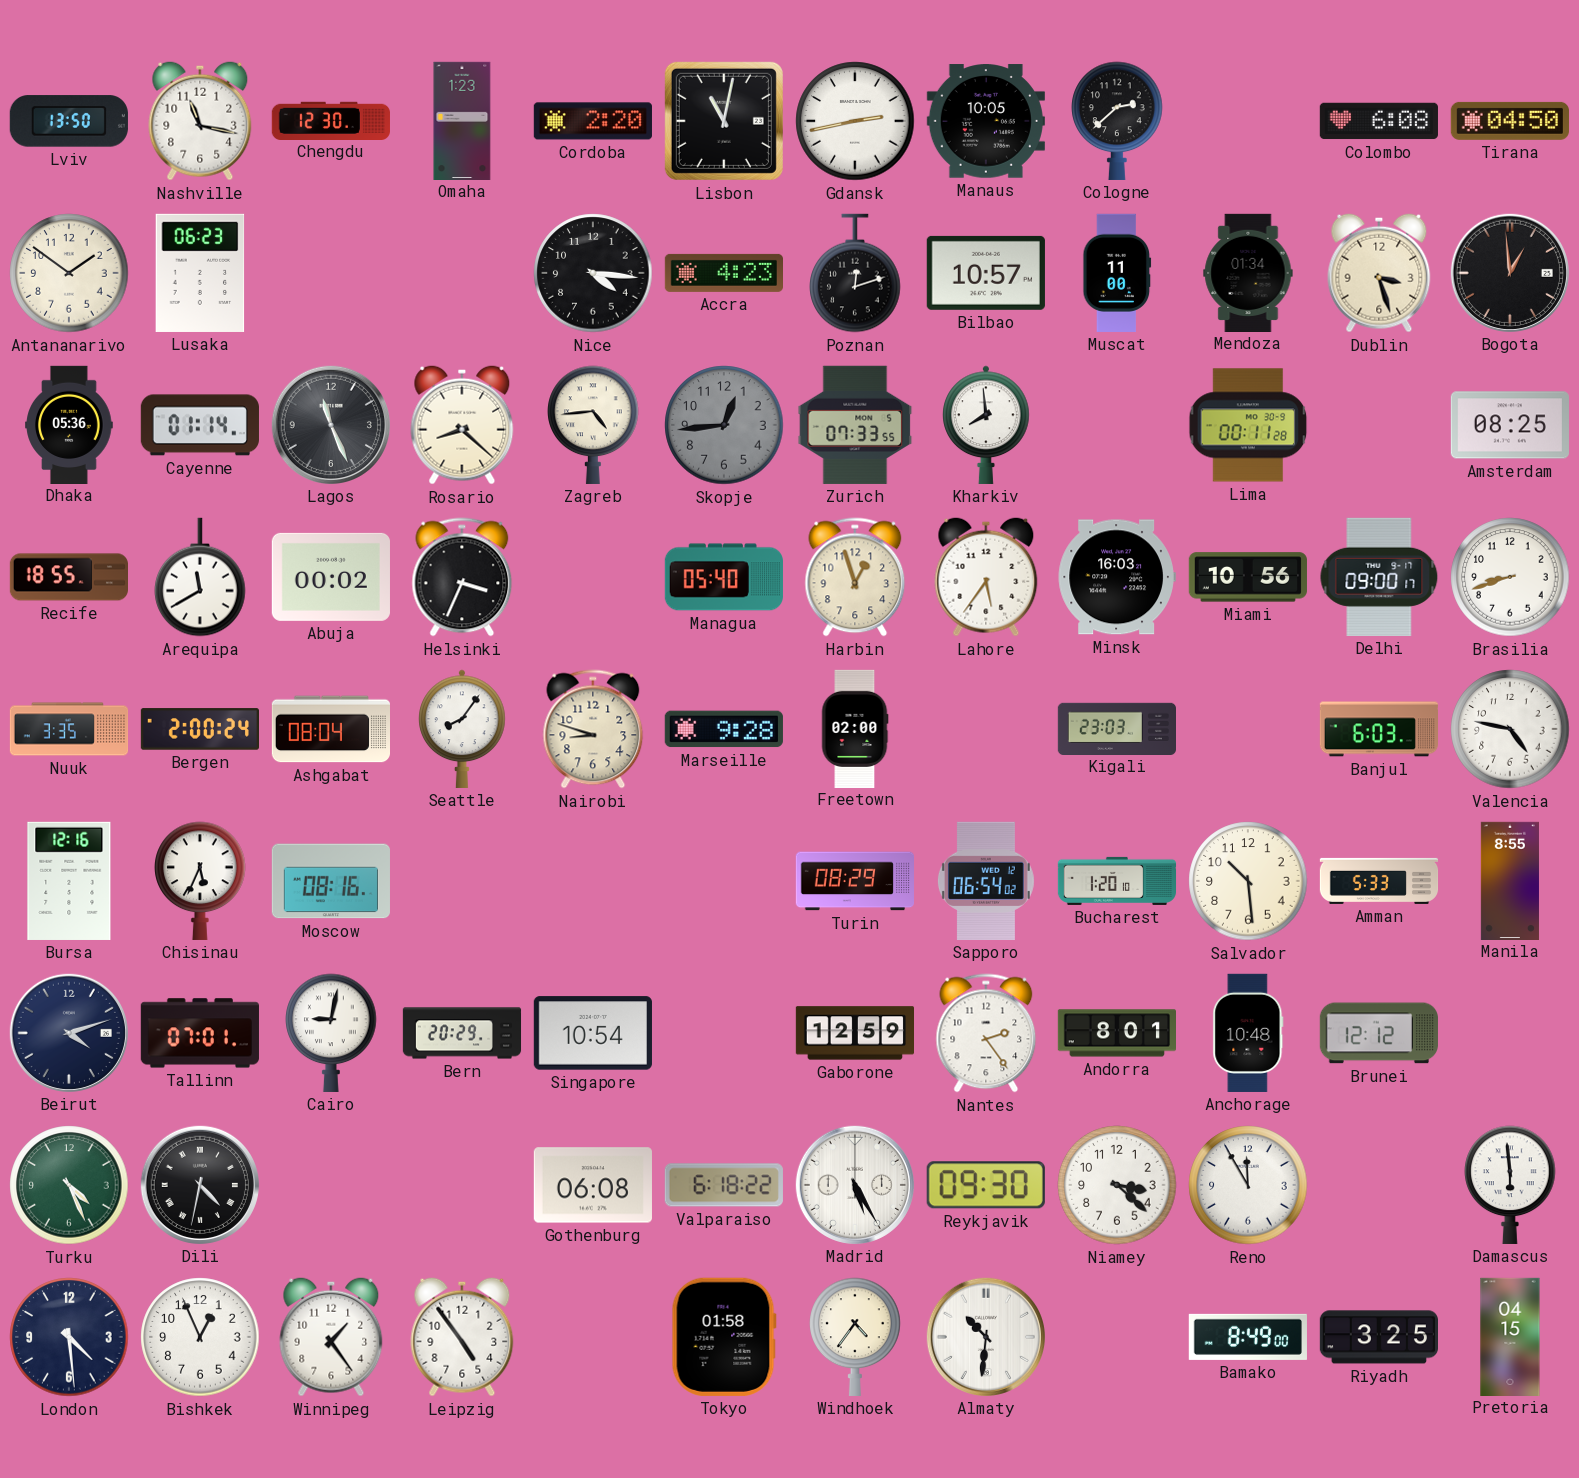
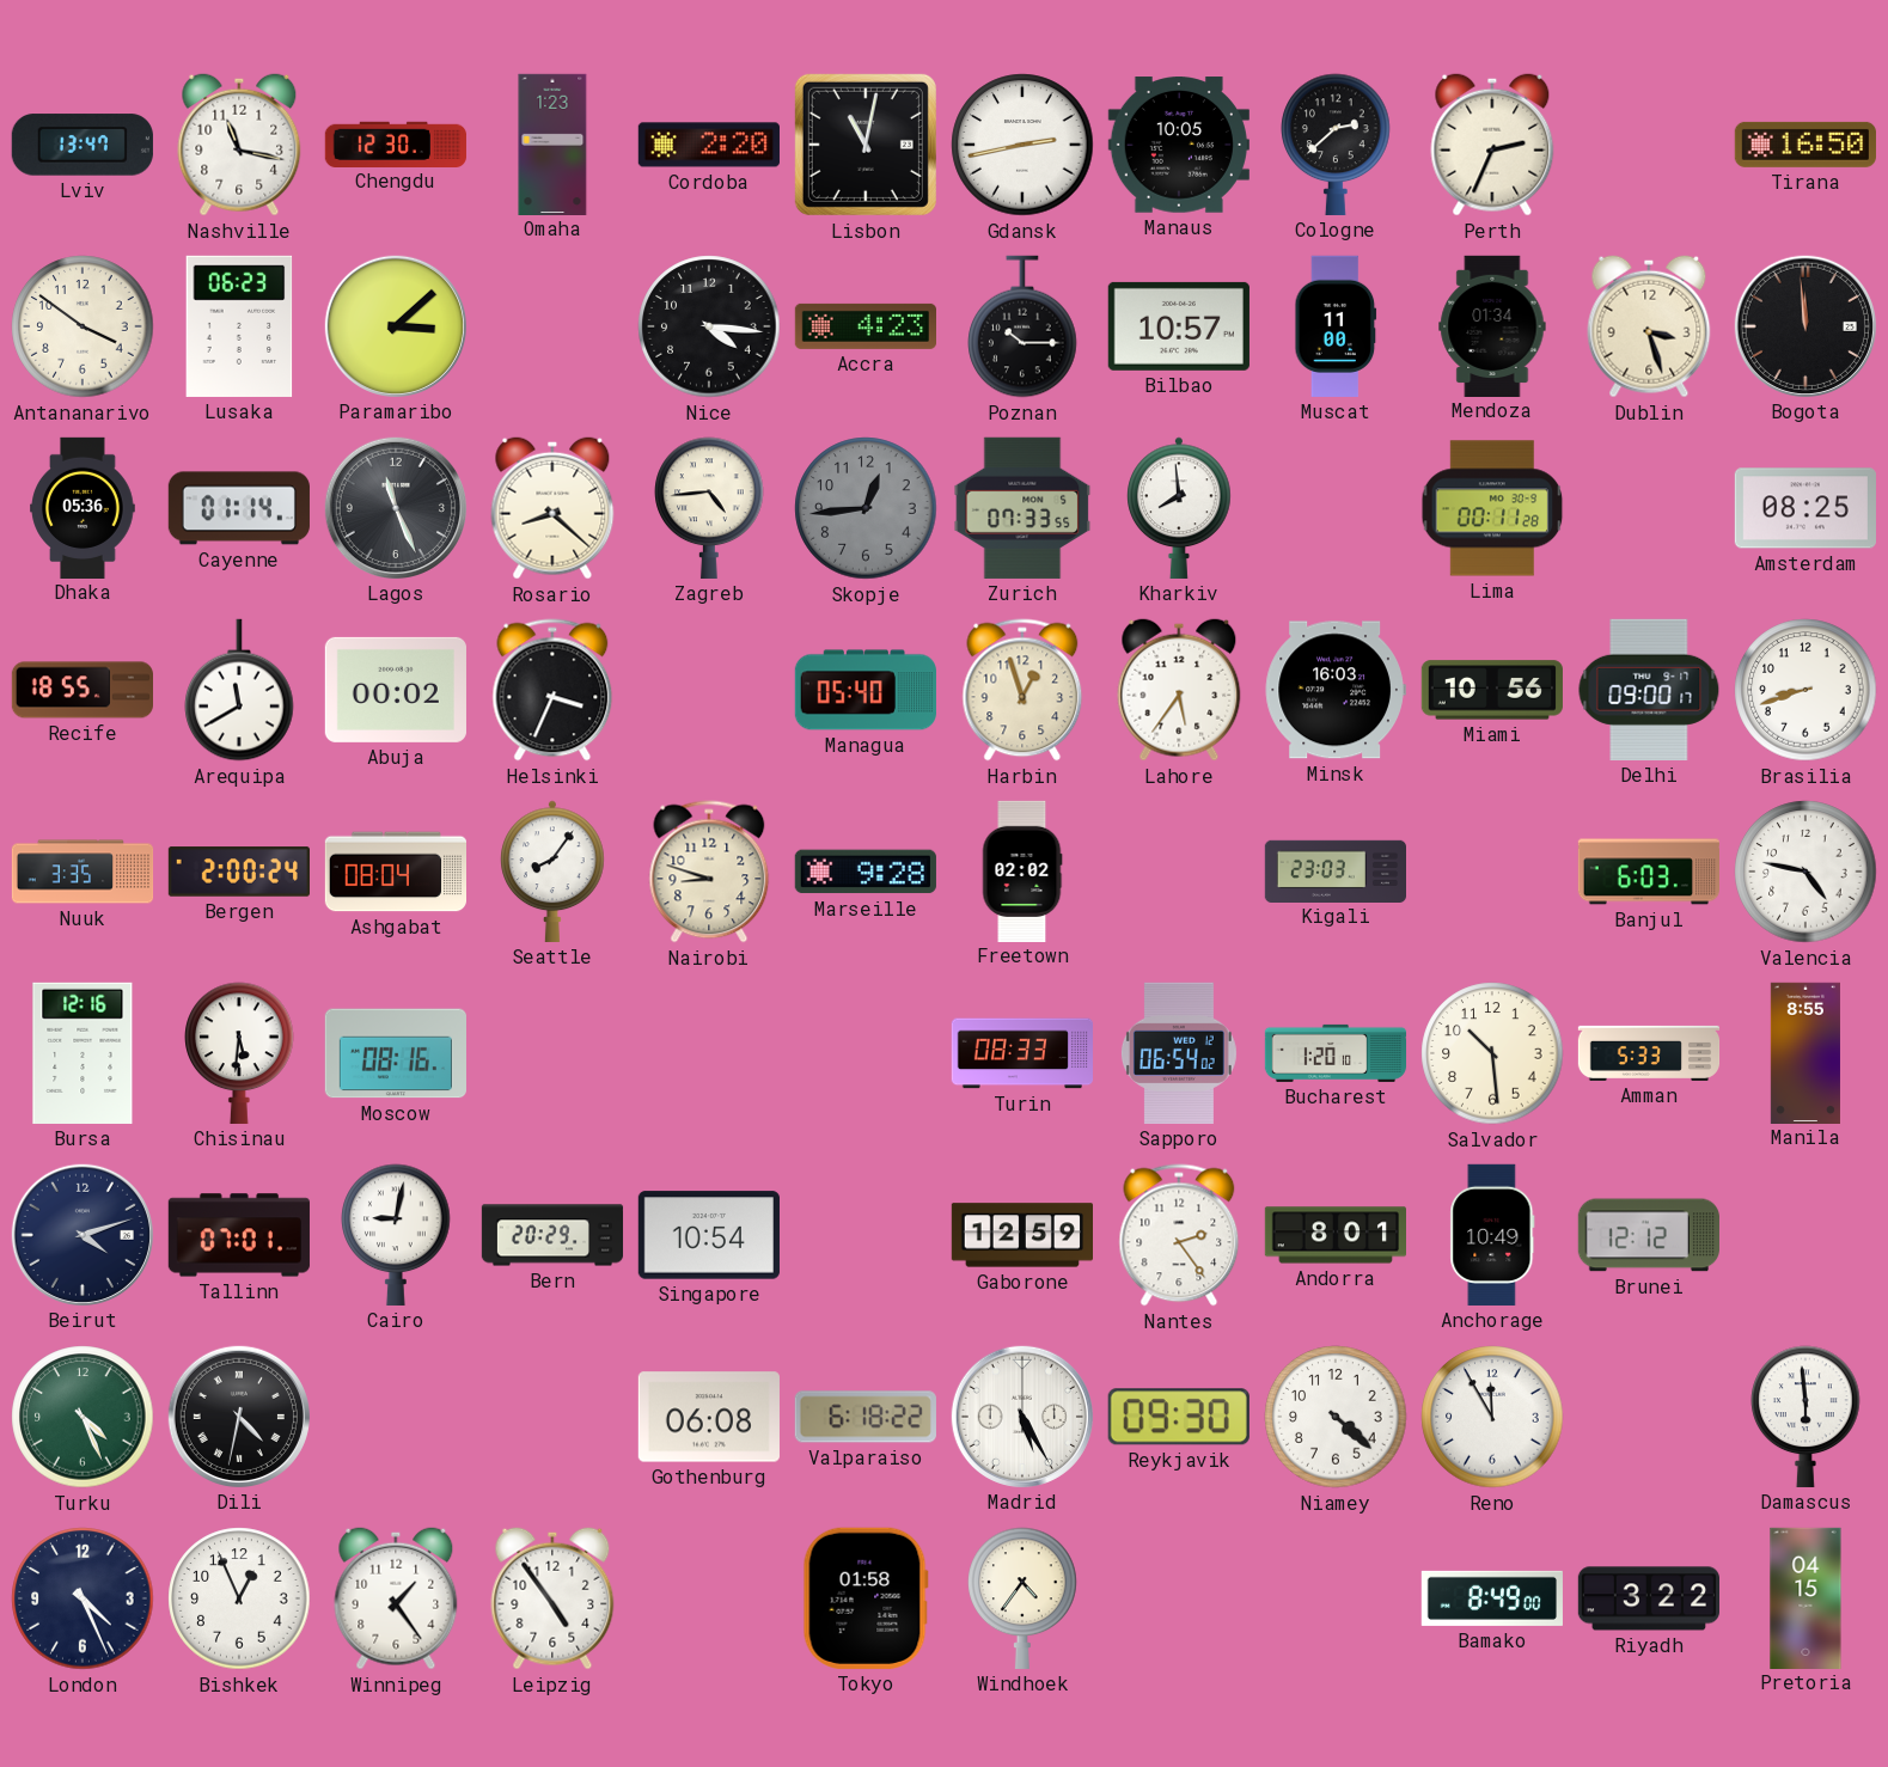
Lviv: 13:50 -> 13:47 (83, 145)
Perth: none -> 2:34 (1492, 145)
Colombo: 6:08 -> none (1379, 121)
Tirana: 04:50 -> 16:50 (1805, 145)
Antananarivo: 1:51 -> 3:51 (83, 326)
Paramaribo: none -> 3:08 (396, 326)
Poznan: 12:12 -> 10:15 (1022, 326)
Bogota: 12:59 -> 11:59 (1805, 326)
Freetown: 02:00 -> 02:02 (1022, 870)
Chisinau: 5:34 -> 5:31 (239, 1053)
Turin: 08:29 -> 08:33 (1021, 1053)
Anchorage: 10:48 -> 10:49 (1492, 1235)
Niamey: 3:22 -> 4:22 (1336, 1417)
London: 4:29 -> 4:26 (83, 1598)
Almaty: 10:31 -> none (986, 1337)
Riyadh: 3:25 -> 3:22 (1648, 1598)
